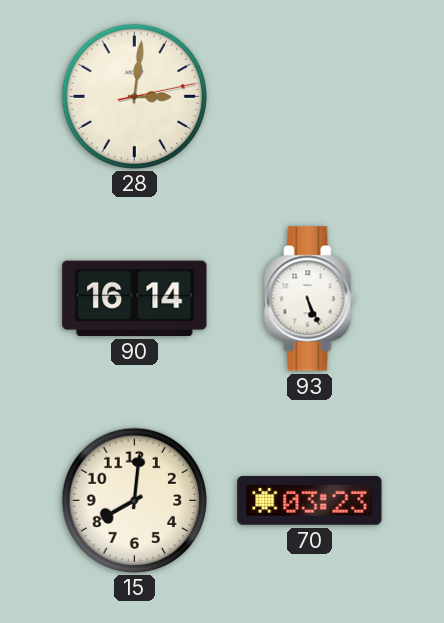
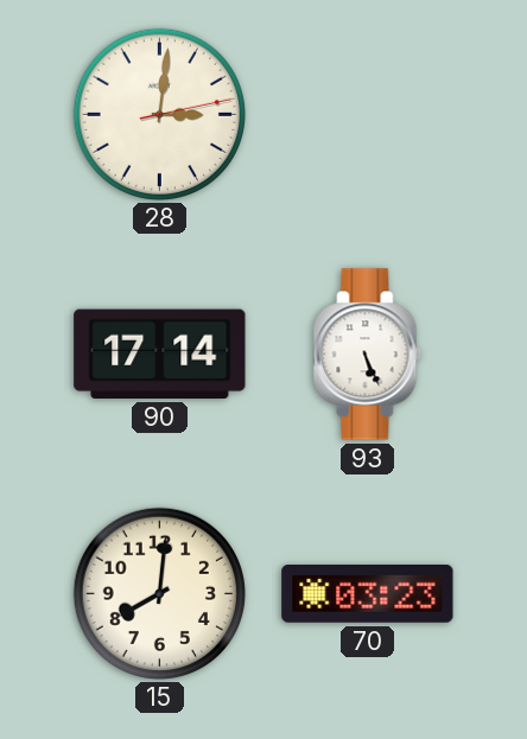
90: 16:14 -> 17:14 (160, 353)
